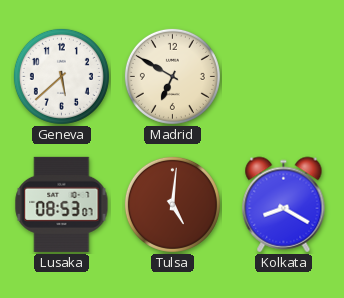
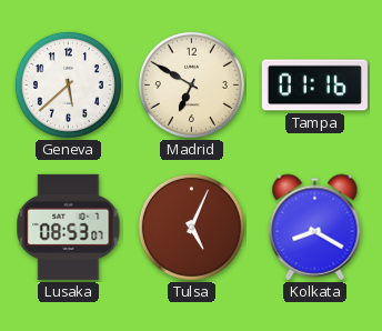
Tampa: none -> 01:16 (314, 86)
Tulsa: 5:01 -> 5:04 (191, 227)
